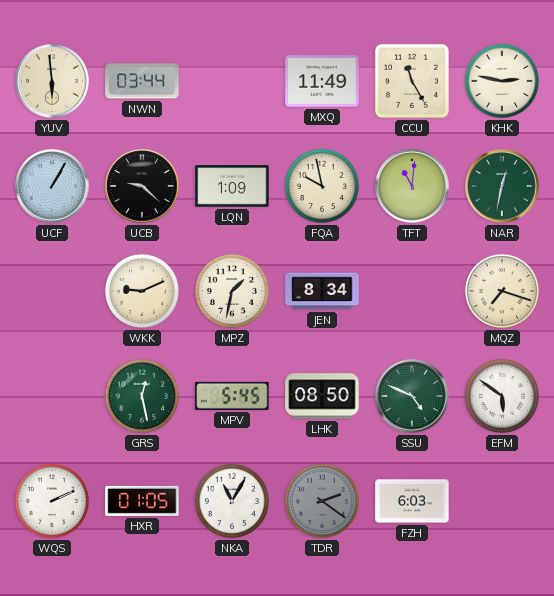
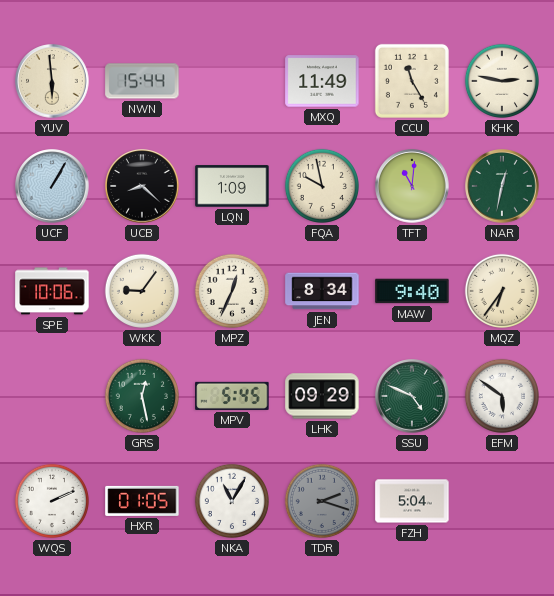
NWN: 03:44 -> 15:44 (142, 81)
UCB: 9:22 -> 8:22 (142, 186)
SPE: none -> 10:06 (52, 291)
WKK: 9:11 -> 9:06 (142, 291)
MPZ: 1:32 -> 12:34 (232, 291)
MAW: none -> 9:40 (412, 291)
MQZ: 7:18 -> 6:36 (502, 291)
LHK: 08:50 -> 09:29 (322, 396)
TDR: 2:21 -> 2:18 (322, 501)
FZH: 6:03 -> 5:04 (412, 501)
